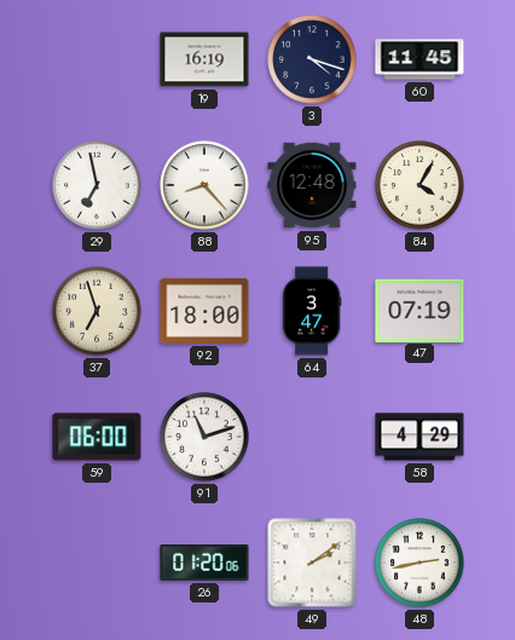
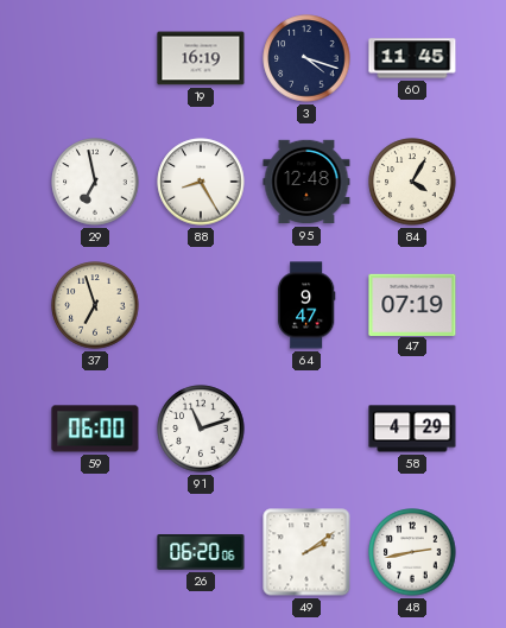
88: 8:23 -> 8:25 (201, 182)
92: 18:00 -> none (204, 311)
64: 3:47 -> 9:47 (306, 305)
26: 01:20 -> 06:20 (201, 552)
